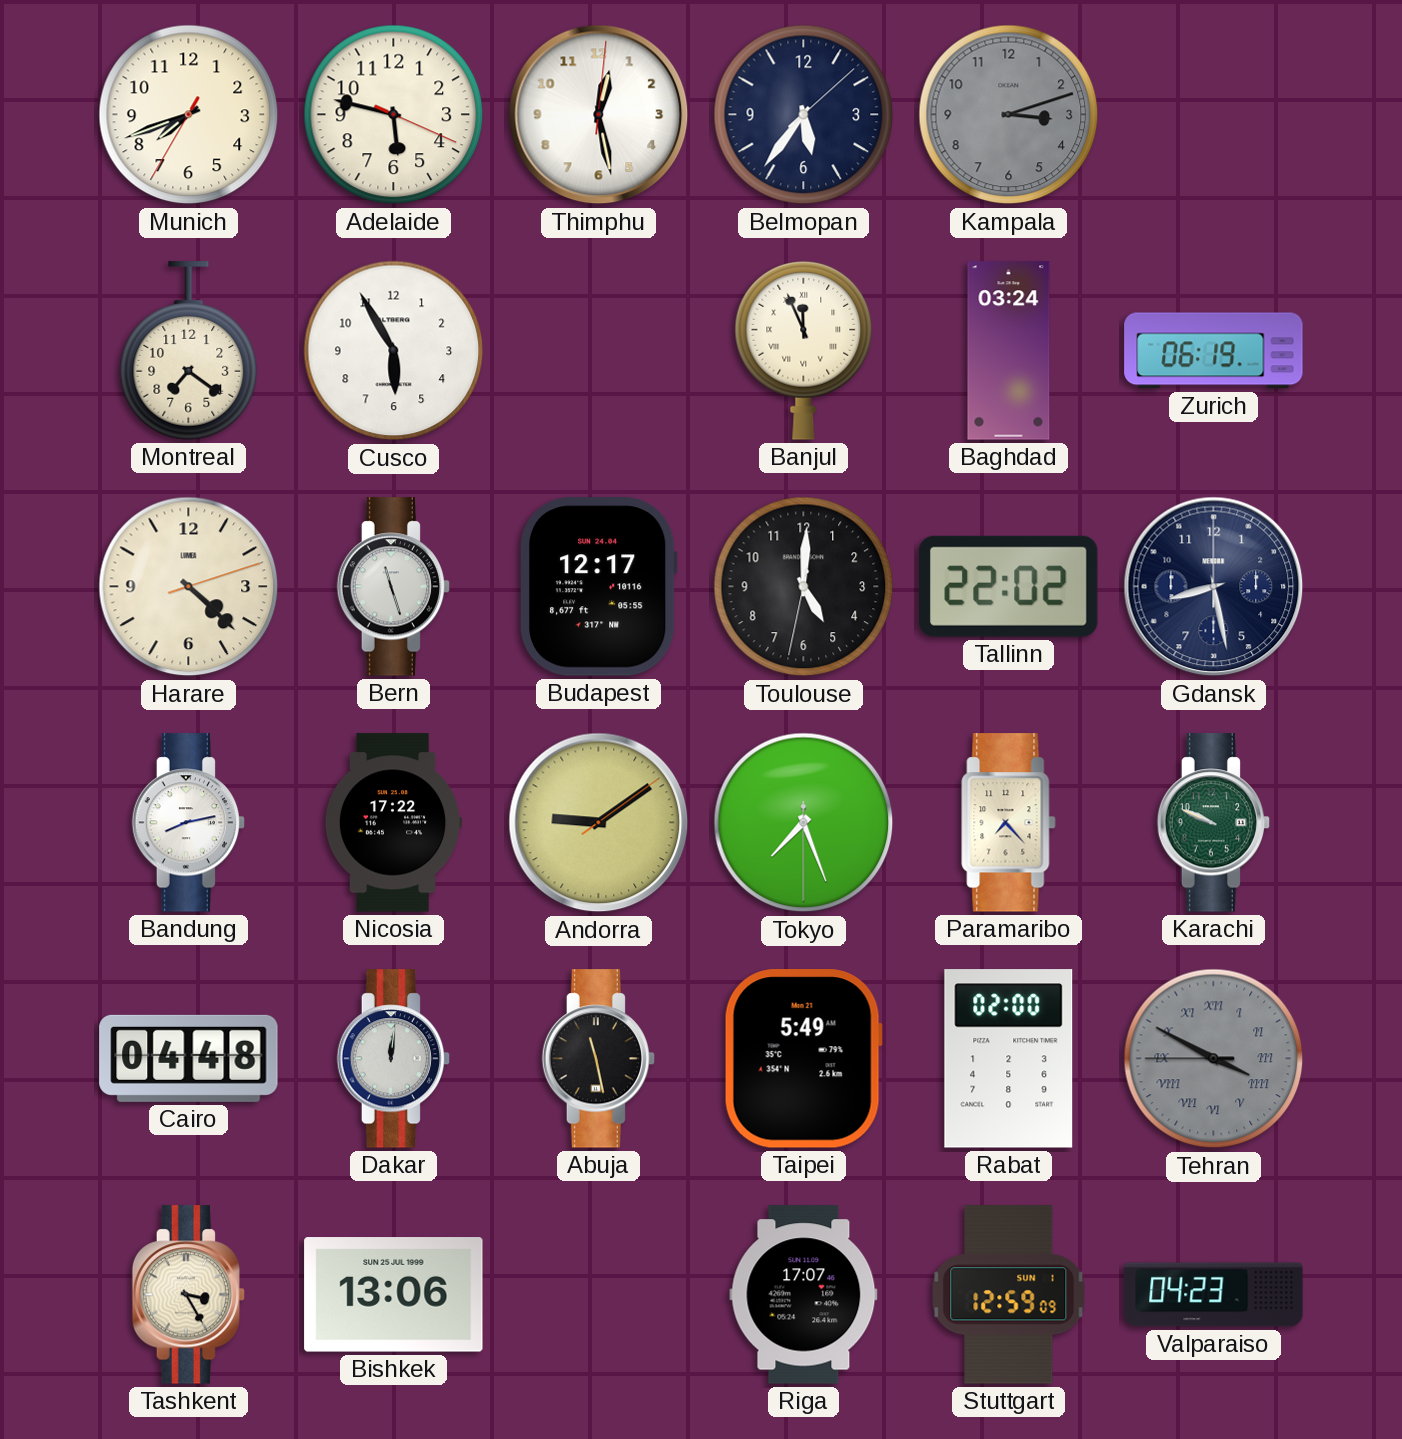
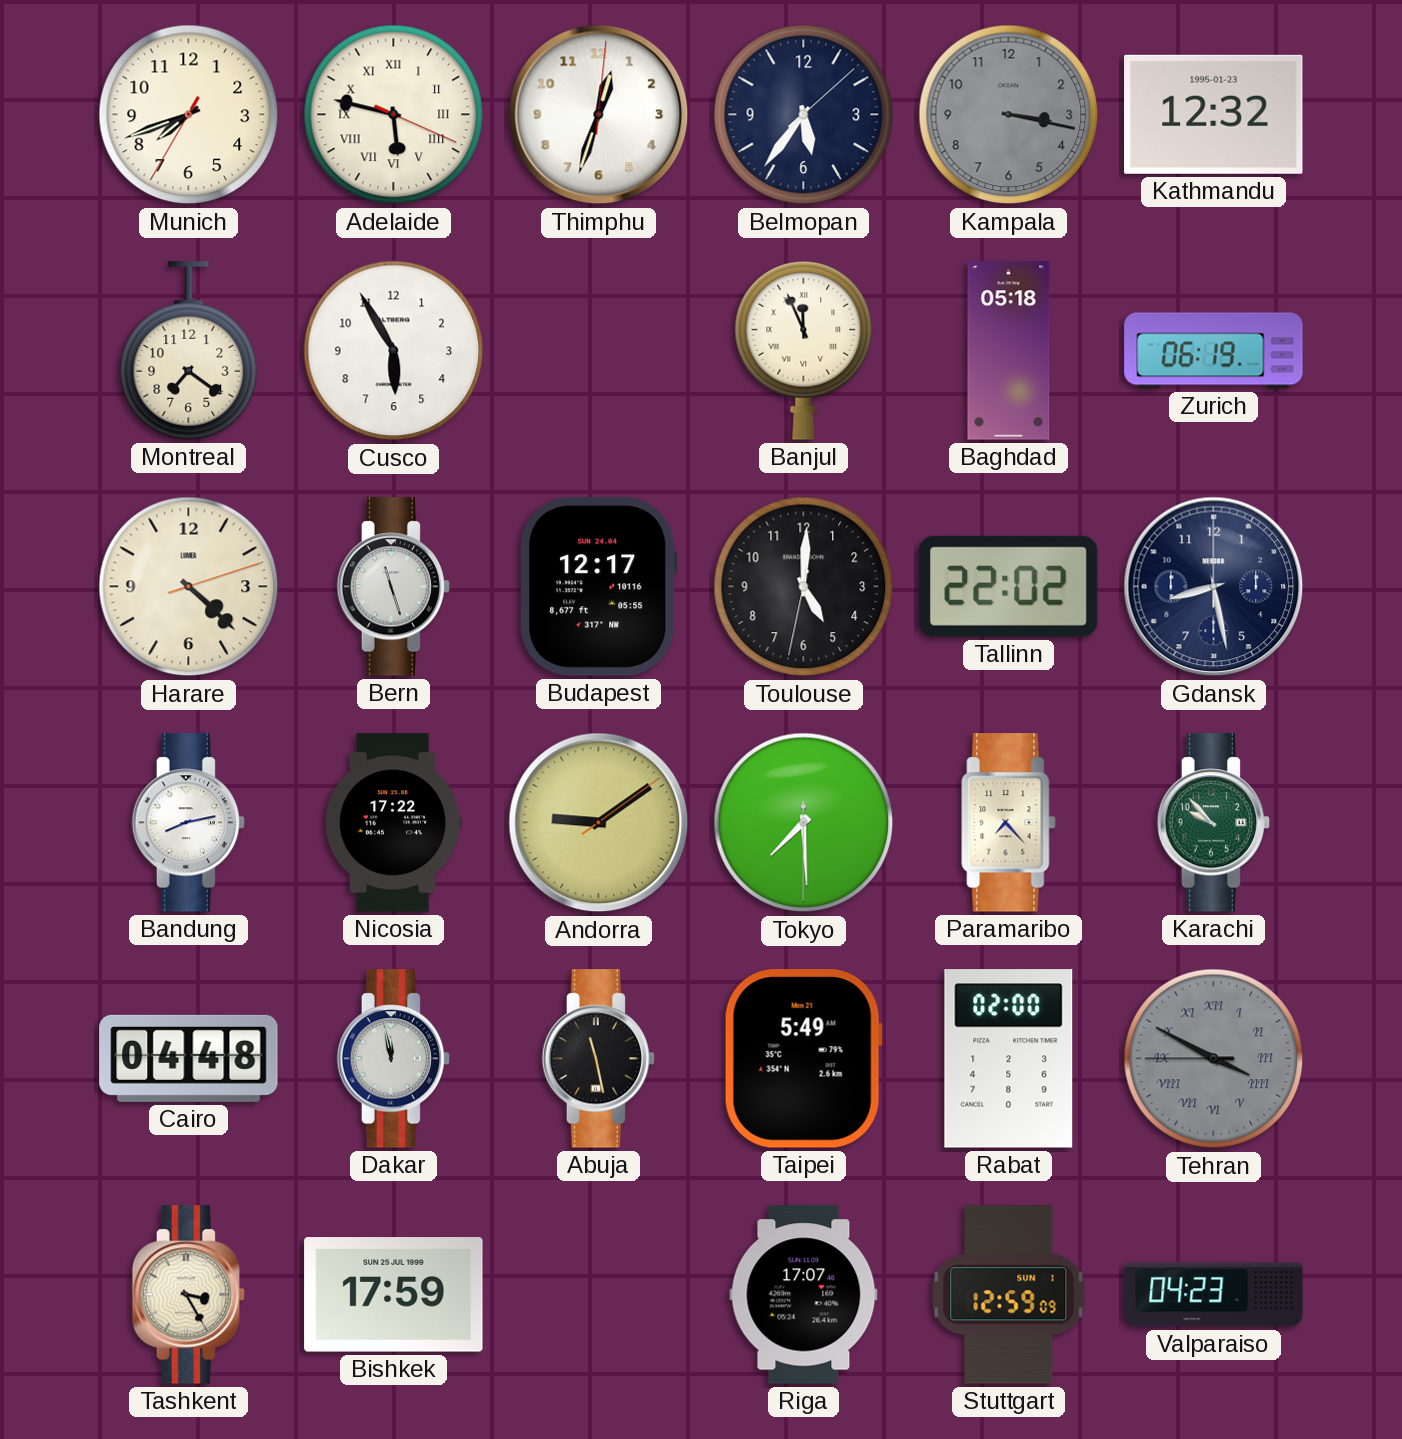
Adelaide numerals: Arabic -> Roman (394, 115)
Thimphu: 12:28 -> 12:33 (599, 115)
Kampala: 3:12 -> 3:17 (1009, 115)
Kathmandu: none -> 12:32 (1214, 114)
Baghdad: 03:24 -> 05:18 (1009, 351)
Tokyo: 7:26 -> 7:29 (804, 823)
Karachi: 9:49 -> 9:53 (1214, 823)
Dakar: 12:01 -> 11:58 (394, 1059)
Bishkek: 13:06 -> 17:59 (394, 1295)
